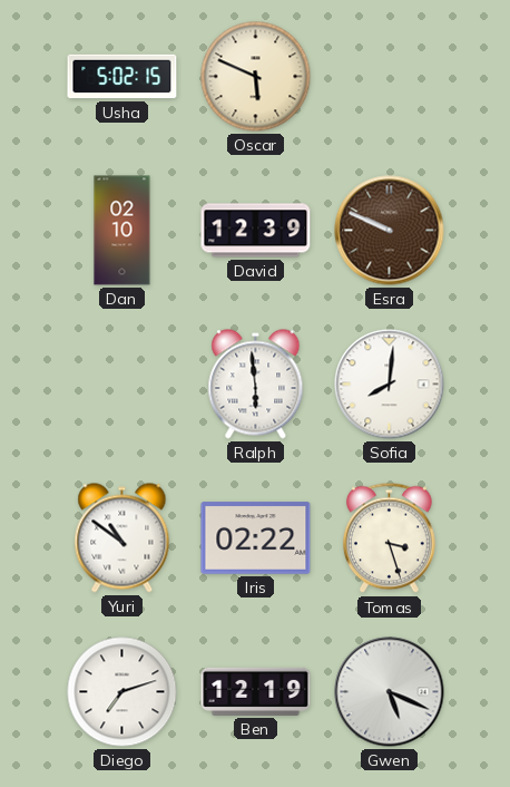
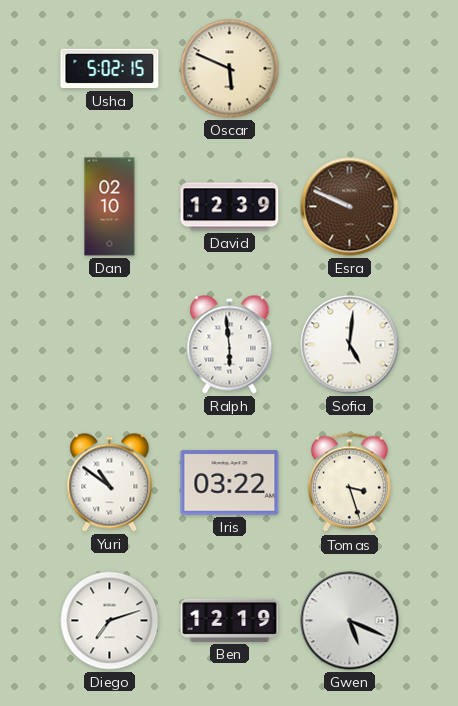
Sofia: 8:01 -> 5:01 (350, 345)
Iris: 02:22 -> 03:22 (230, 483)
